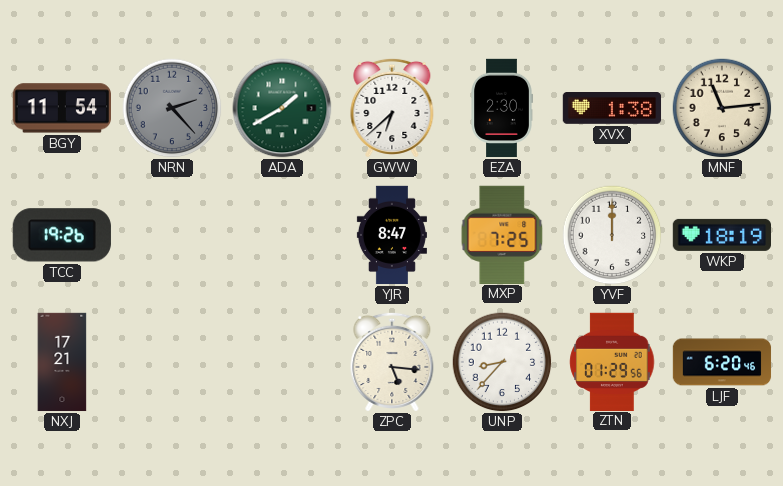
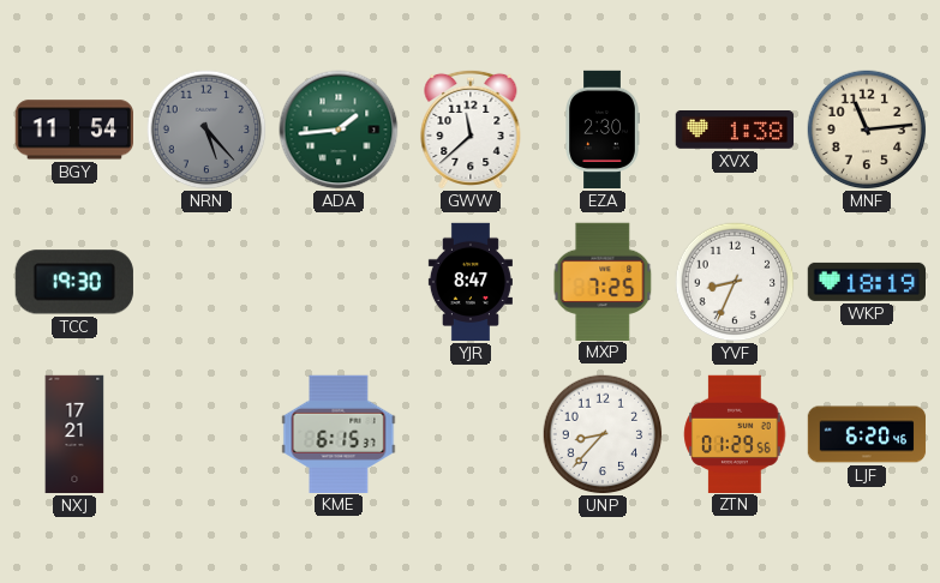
NRN: 2:23 -> 5:23 (206, 130)
ADA: 1:40 -> 1:44 (339, 130)
GWW: 6:38 -> 11:38 (471, 130)
TCC: 19:26 -> 19:30 (74, 282)
YVF: 12:00 -> 8:34 (735, 282)
KME: none -> 6:15 (339, 433)
ZPC: 5:16 -> none (392, 362)
